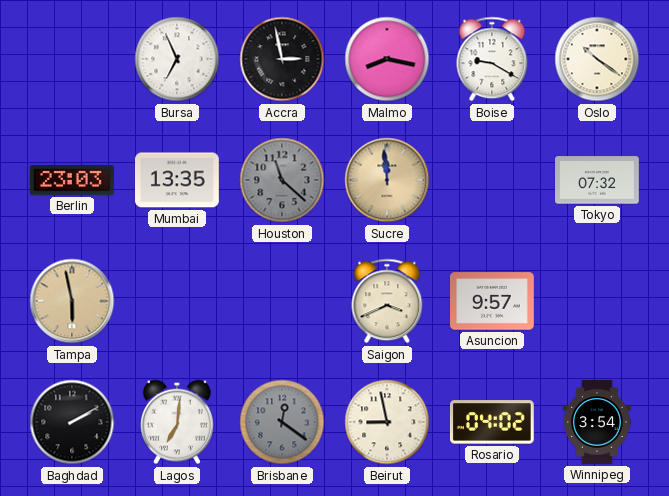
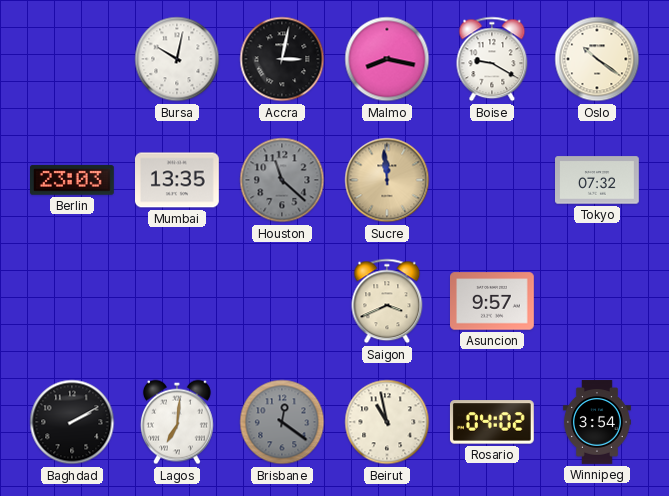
Bursa: 6:56 -> 10:02 (177, 59)
Accra: 2:58 -> 3:02 (282, 59)
Tampa: 5:58 -> none (72, 301)
Beirut: 8:58 -> 10:58 (387, 422)
